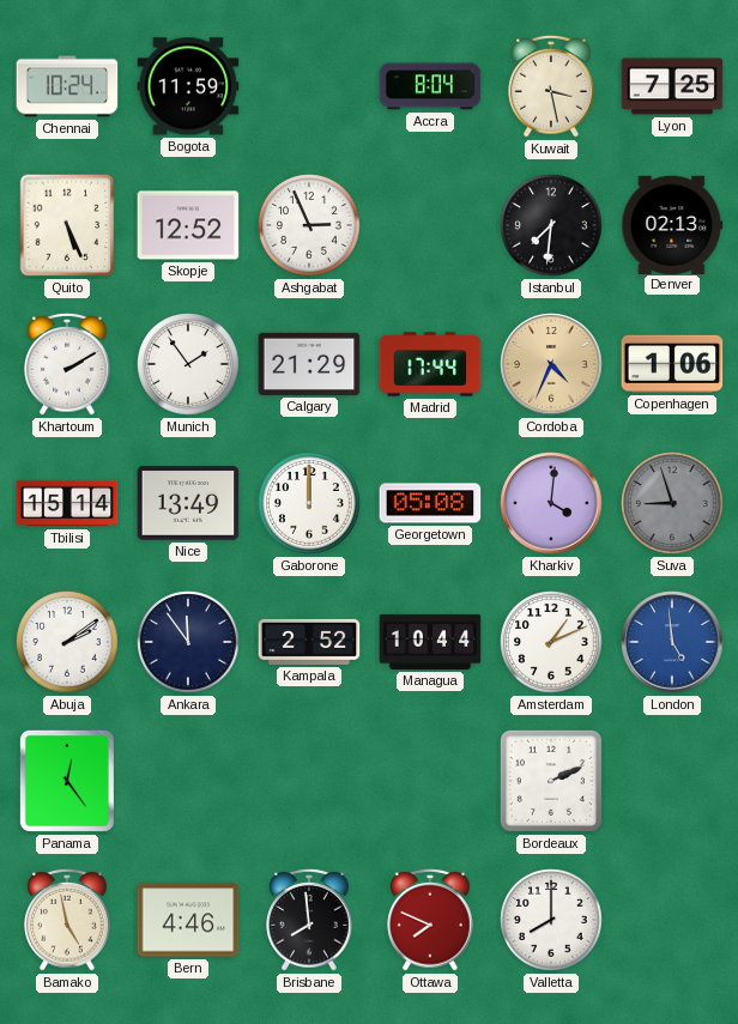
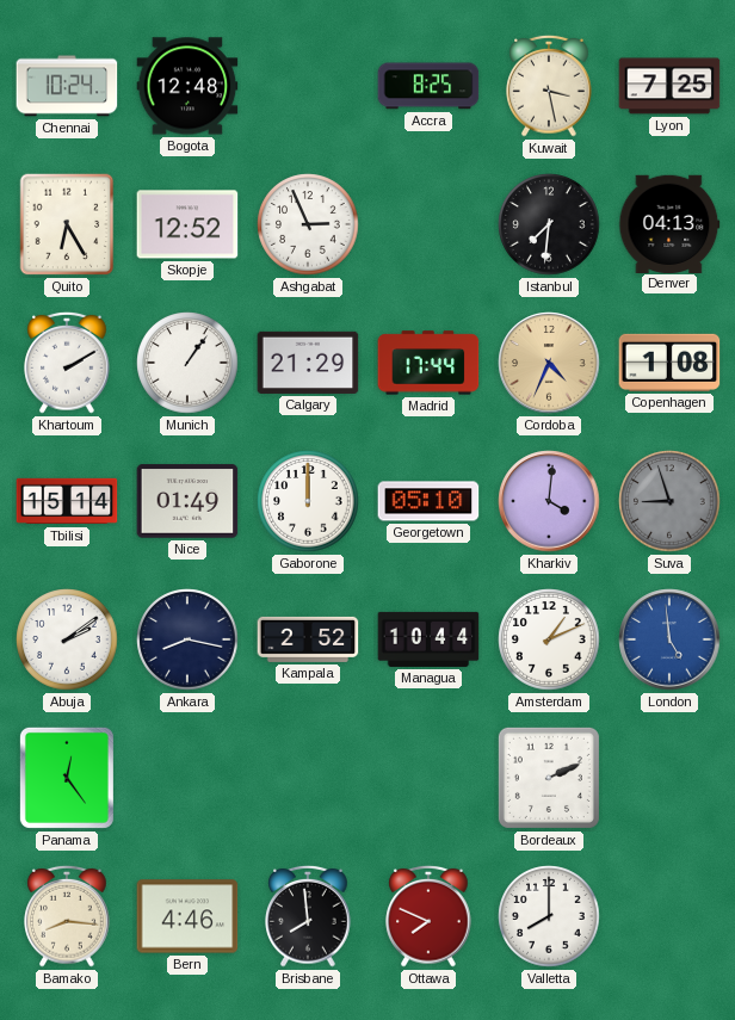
Bogota: 11:59 -> 12:48 (187, 86)
Accra: 8:04 -> 8:25 (428, 86)
Quito: 5:26 -> 6:25 (67, 224)
Denver: 02:13 -> 04:13 (669, 223)
Munich: 1:54 -> 1:06 (187, 363)
Copenhagen: 1:06 -> 1:08 (669, 363)
Nice: 13:49 -> 01:49 (187, 501)
Georgetown: 05:08 -> 05:10 (428, 501)
Ankara: 11:54 -> 8:17 (187, 639)
Bamako: 4:58 -> 8:16 (67, 916)
